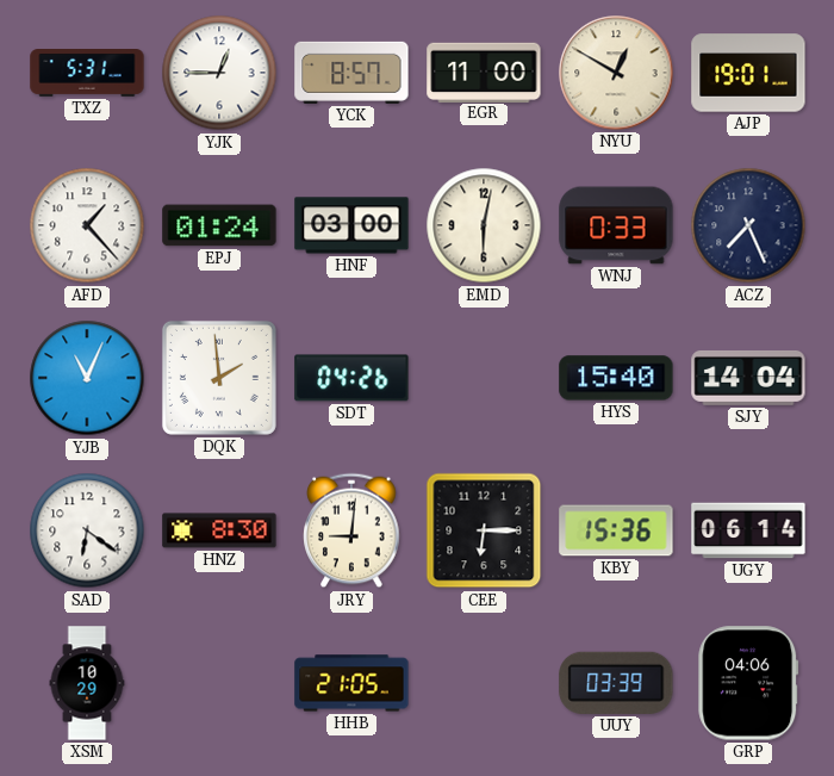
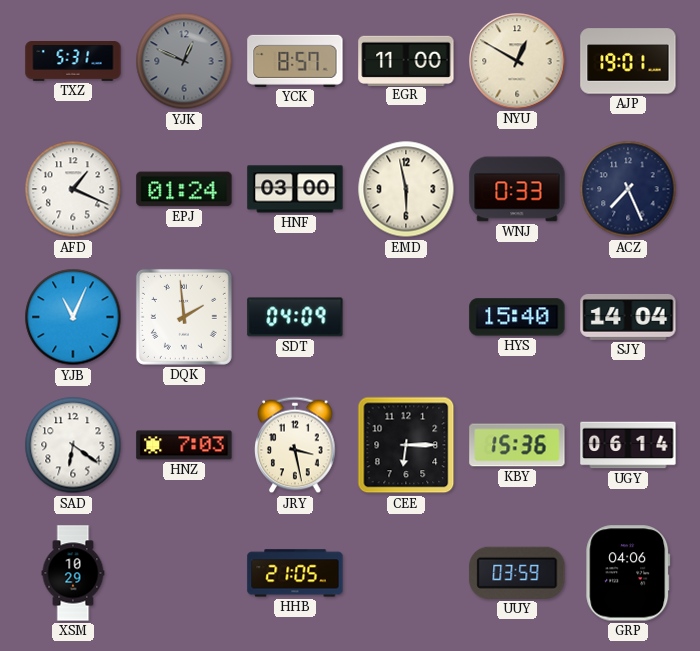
YJK: 12:45 -> 12:49 (184, 61)
YJK dial: white -> grey (184, 61)
AFD: 1:23 -> 1:19 (73, 189)
EMD: 6:02 -> 5:58 (406, 189)
SDT: 04:26 -> 04:09 (295, 317)
HNZ: 8:30 -> 7:03 (184, 445)
JRY: 9:01 -> 3:28 (295, 445)
UUY: 03:39 -> 03:59 (517, 573)
